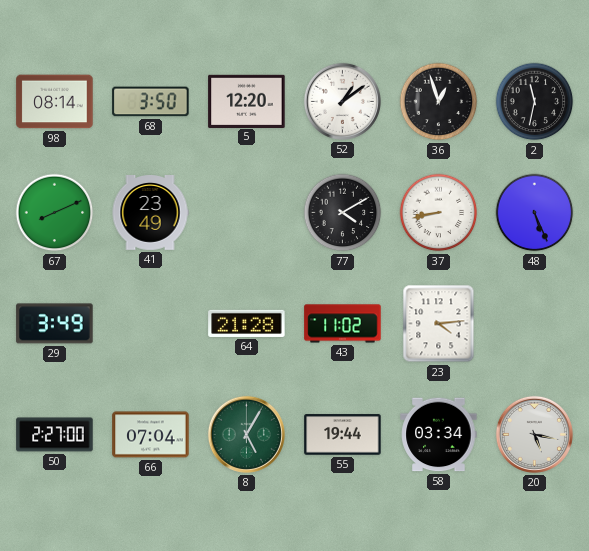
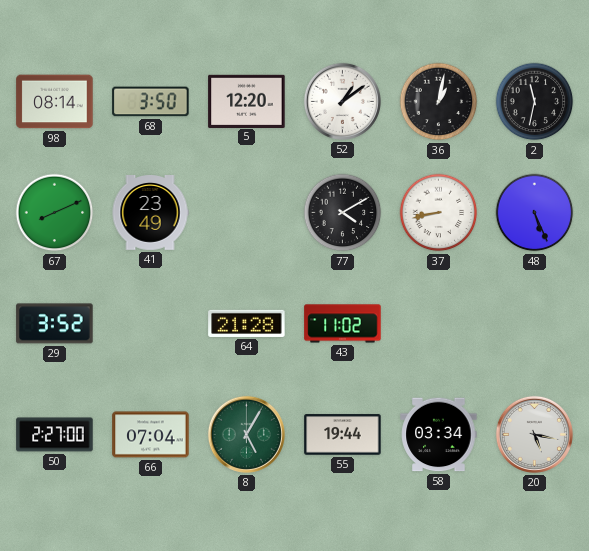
36: 12:57 -> 1:02 (439, 102)
29: 3:49 -> 3:52 (55, 324)
23: 4:14 -> none (439, 324)
